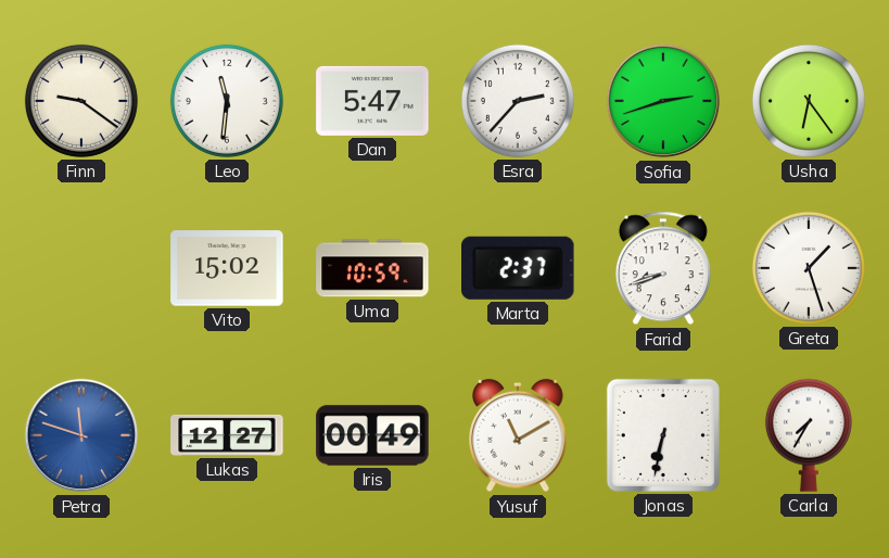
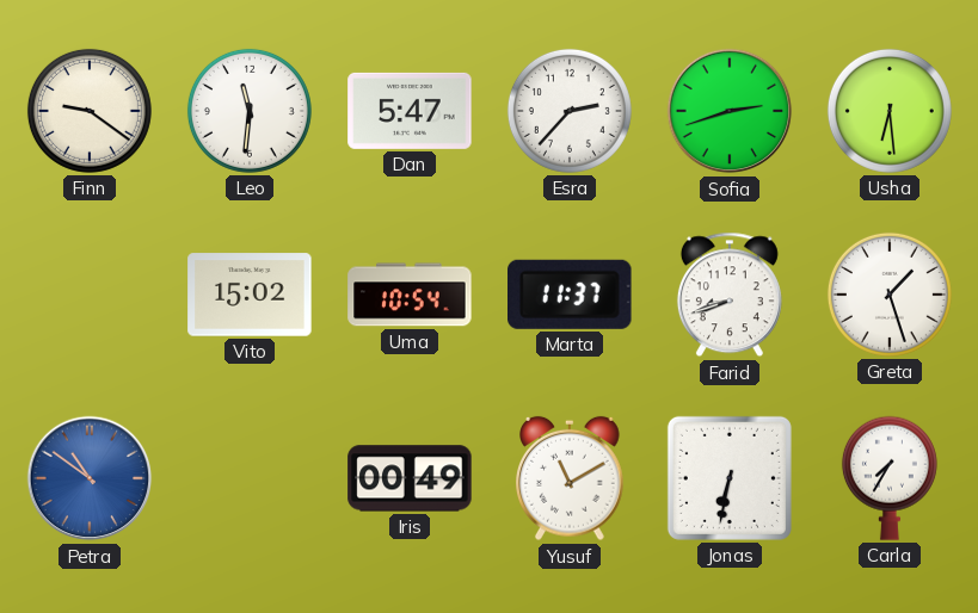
Usha: 6:24 -> 6:29 (890, 111)
Uma: 10:59 -> 10:54 (410, 295)
Marta: 2:37 -> 11:37 (571, 295)
Petra: 11:48 -> 10:51 (90, 478)
Lukas: 12:27 -> none (227, 435)
